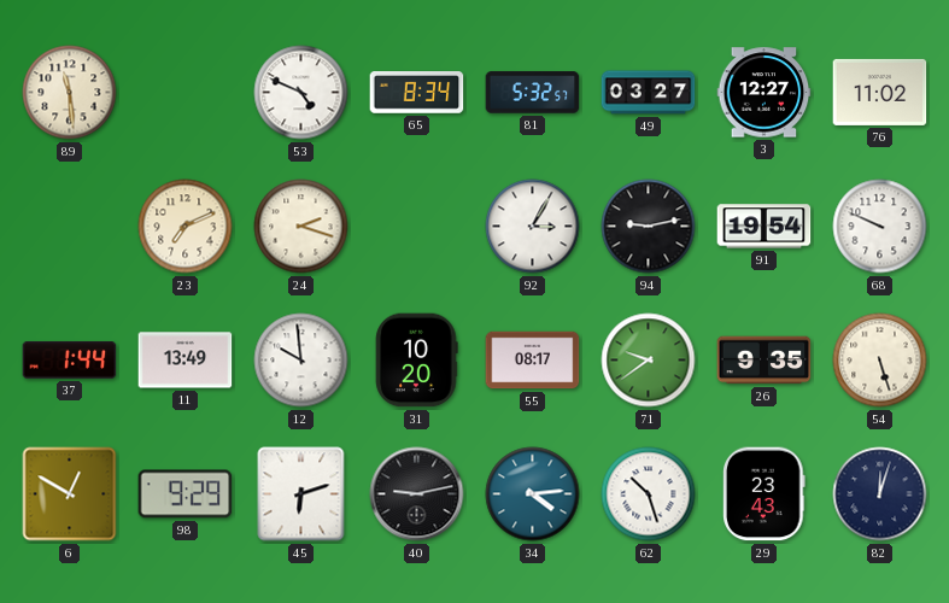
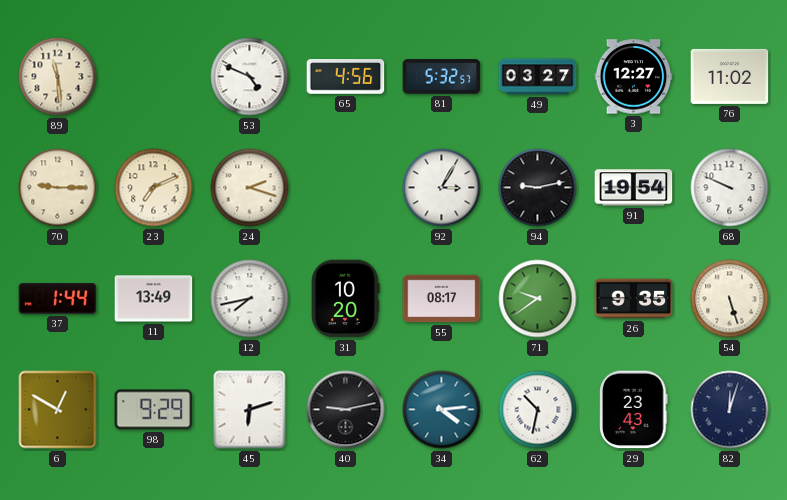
65: 8:34 -> 4:56 (346, 77)
70: none -> 9:15 (58, 188)
12: 9:59 -> 7:43 (250, 299)
62: 10:27 -> 10:32 (538, 410)
